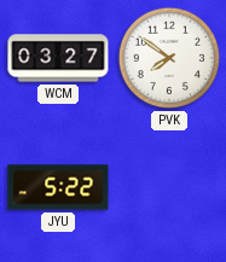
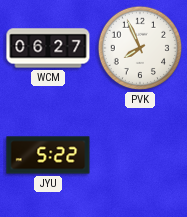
WCM: 03:27 -> 06:27 (48, 48)
PVK: 7:51 -> 7:56 (140, 48)
